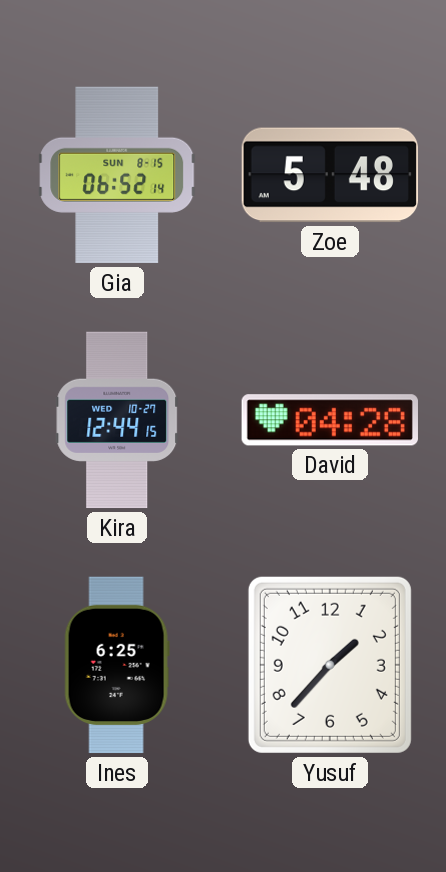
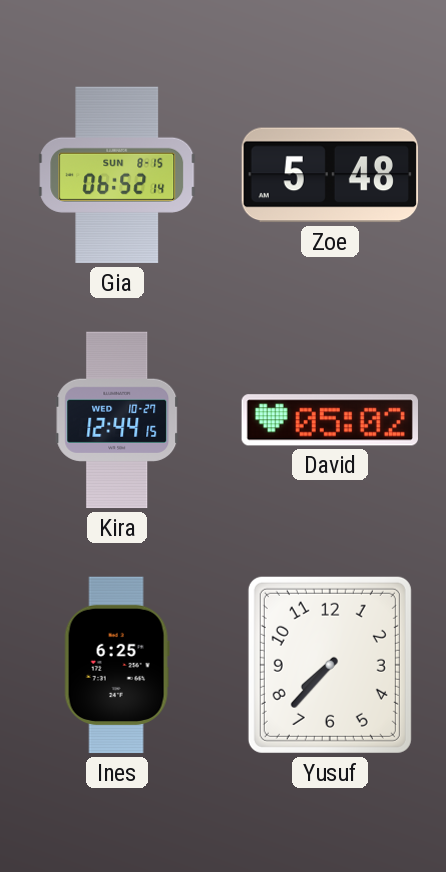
David: 04:28 -> 05:02 (330, 420)
Yusuf: 1:37 -> 7:37 (330, 665)
